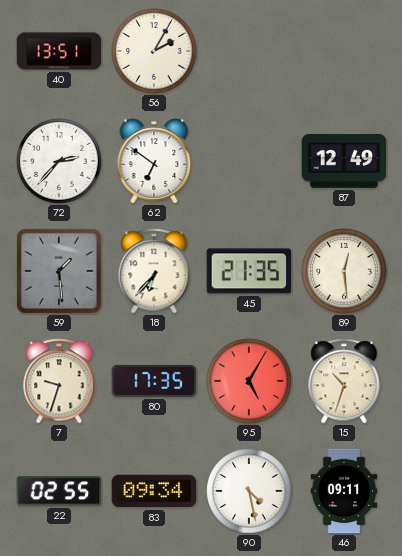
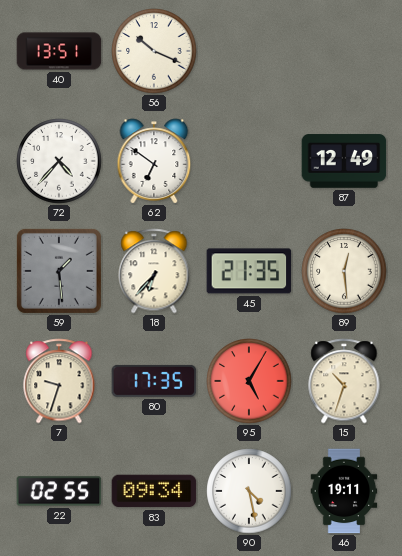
56: 2:05 -> 10:19 (154, 51)
72: 2:37 -> 4:37 (59, 161)
46: 09:11 -> 19:11 (344, 491)
